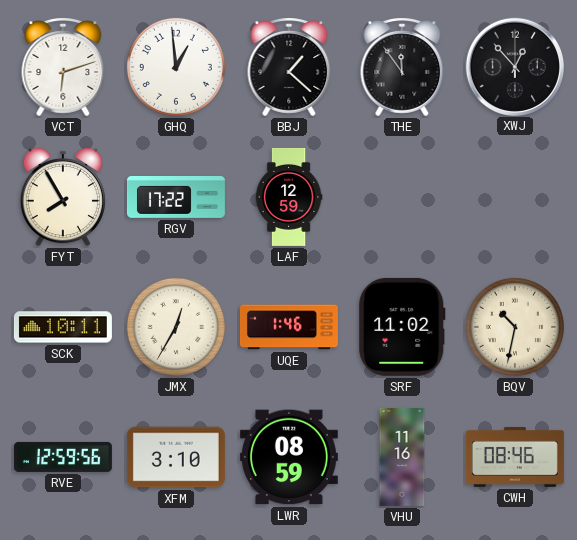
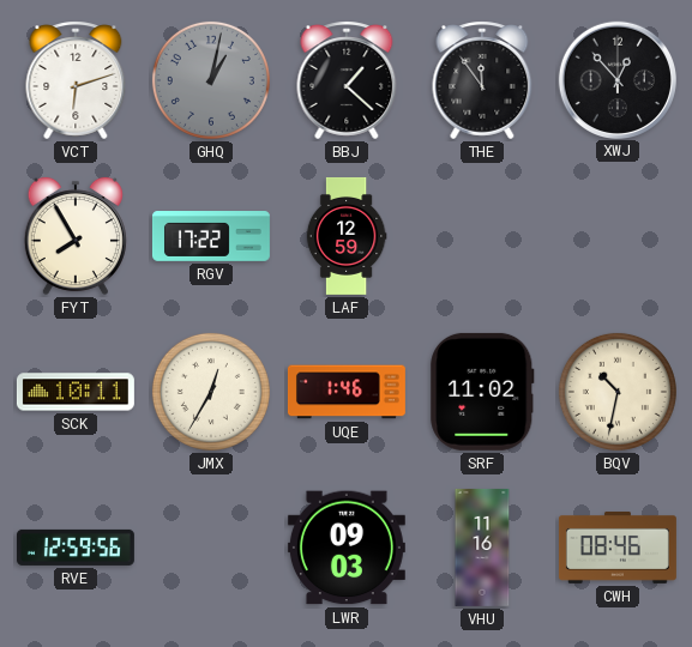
GHQ: 12:59 -> 1:02 (211, 80)
GHQ dial: white -> grey (211, 80)
XFM: 3:10 -> none (176, 457)
LWR: 08:59 -> 09:03 (347, 548)
